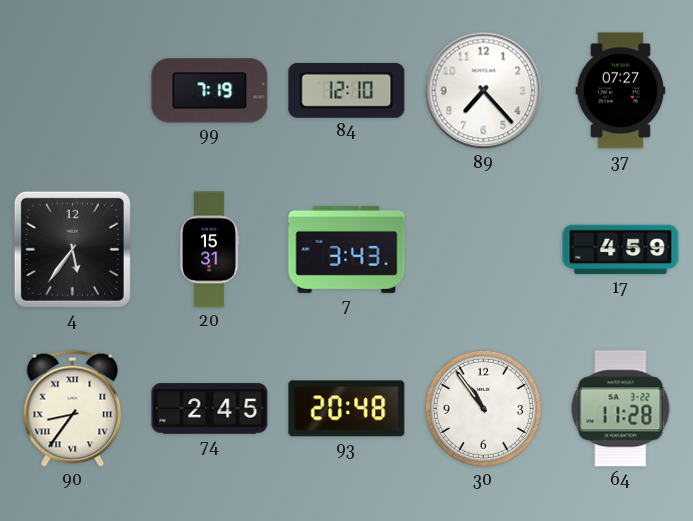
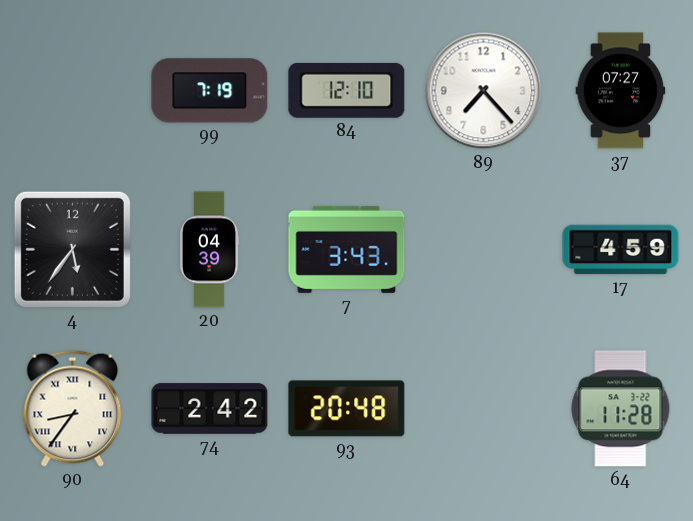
20: 15:31 -> 04:39 (209, 250)
74: 2:45 -> 2:42 (210, 409)
30: 10:54 -> none (483, 408)
